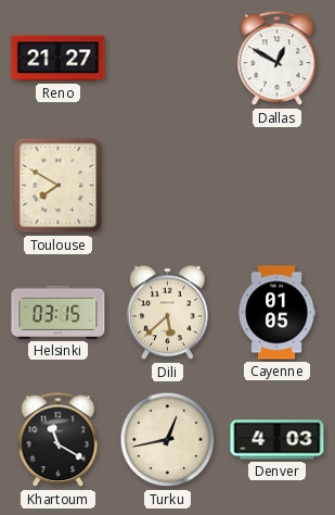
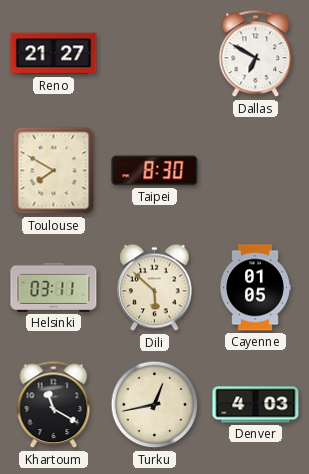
Dallas: 12:50 -> 6:50 (256, 54)
Taipei: none -> 8:30 (155, 171)
Helsinki: 03:15 -> 03:11 (54, 287)
Dili: 5:38 -> 5:52 (155, 288)
